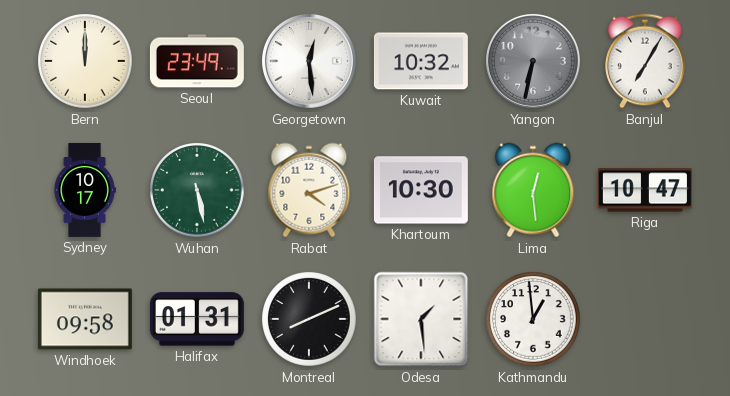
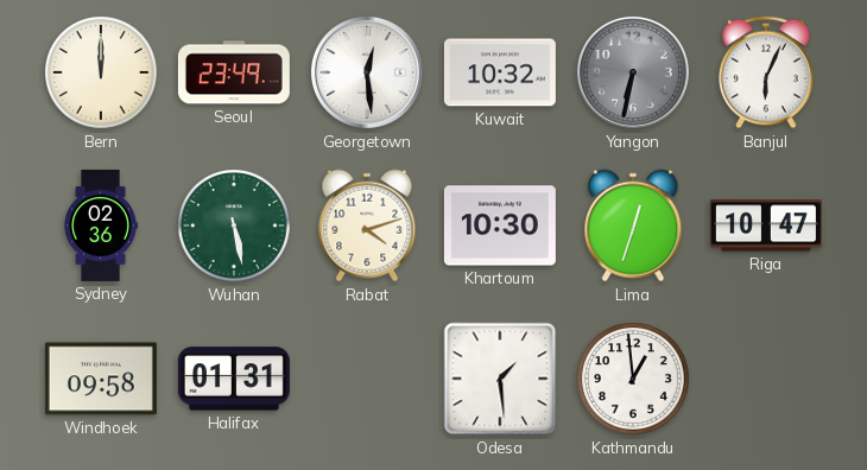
Banjul: 7:05 -> 6:04 (766, 72)
Sydney: 10:17 -> 02:36 (101, 226)
Lima: 12:29 -> 12:33 (633, 226)
Montreal: 8:11 -> none (309, 319)
